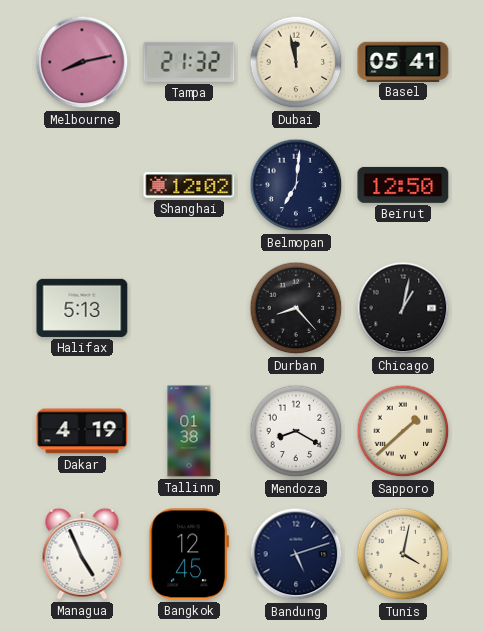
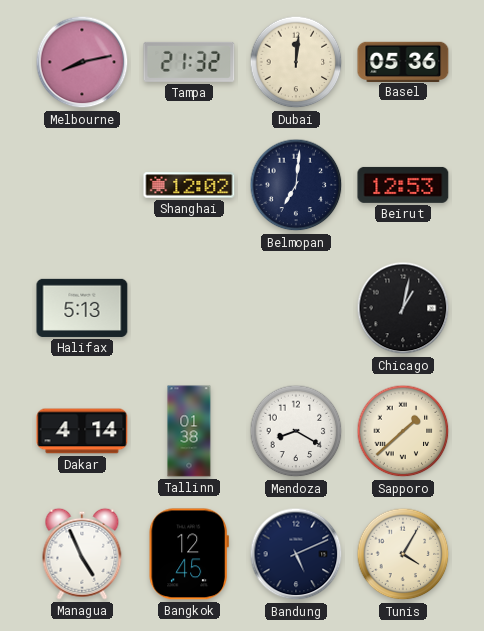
Dubai: 11:58 -> 12:01 (296, 62)
Basel: 05:41 -> 05:36 (403, 61)
Beirut: 12:50 -> 12:53 (403, 185)
Durban: 8:23 -> none (296, 308)
Dakar: 4:19 -> 4:14 (82, 431)
Bandung: 5:12 -> 5:11 (296, 554)
Tunis: 4:02 -> 4:05 (403, 554)
